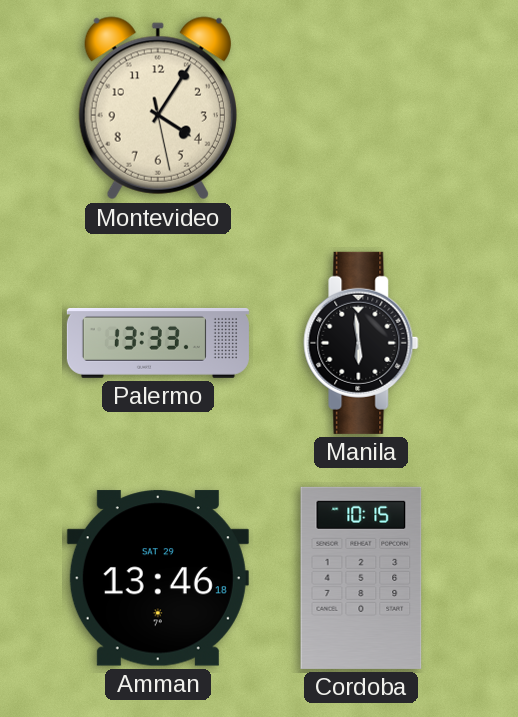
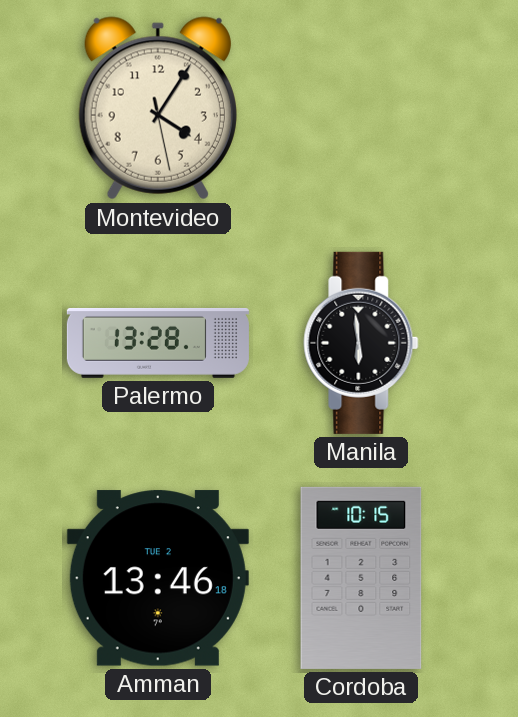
Palermo: 13:33 -> 13:28 (158, 343)
Amman date: SAT 29 -> TUE 2 (158, 578)
